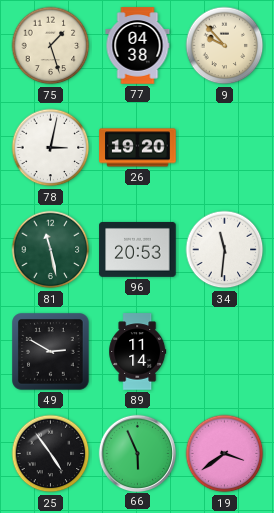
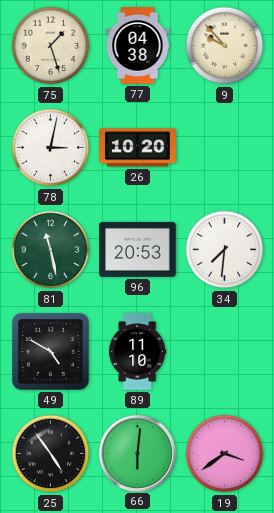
26: 19:20 -> 10:20 (138, 148)
34: 11:31 -> 7:31 (225, 250)
49: 2:50 -> 4:50 (51, 352)
89: 11:14 -> 11:10 (138, 352)
66: 5:56 -> 6:01 (137, 453)
